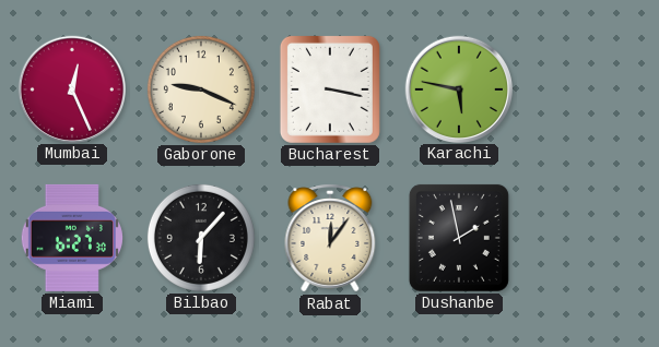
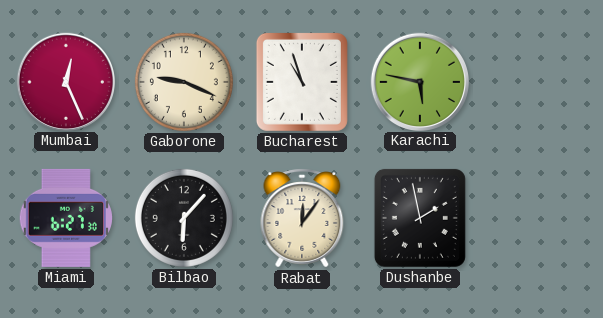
Bucharest: 3:17 -> 10:57 (302, 82)
